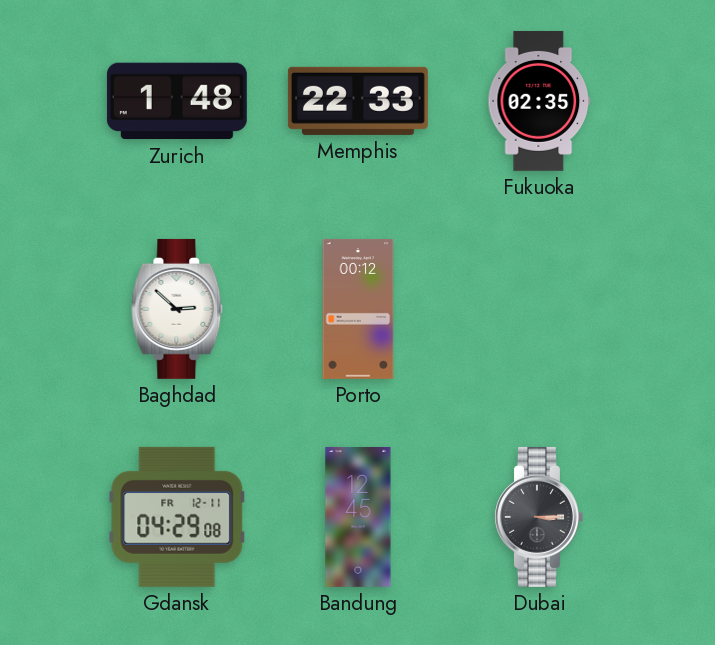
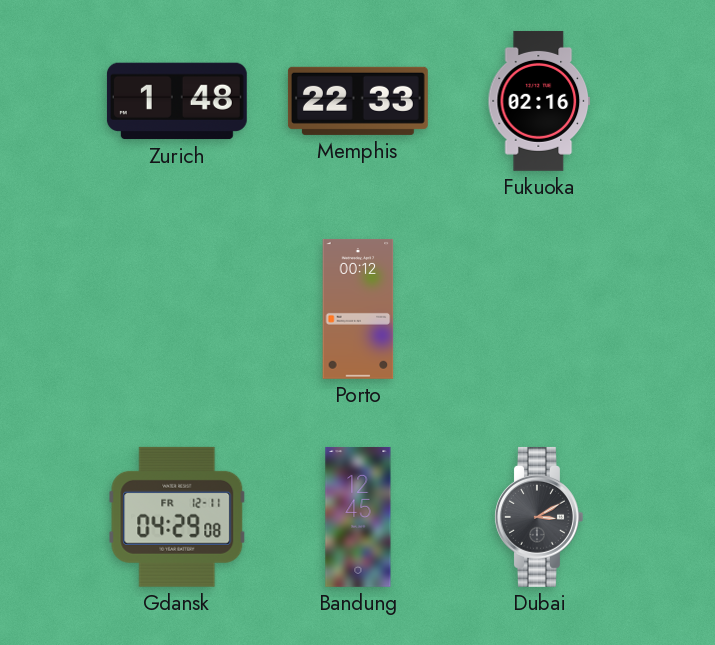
Fukuoka: 02:35 -> 02:16 (539, 101)
Baghdad: 2:52 -> none (177, 309)
Dubai: 3:15 -> 3:10 (539, 517)
